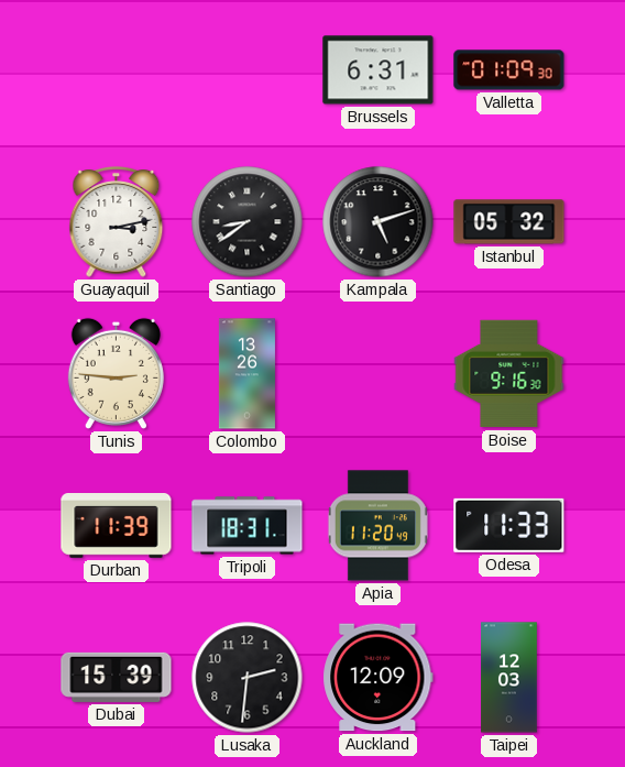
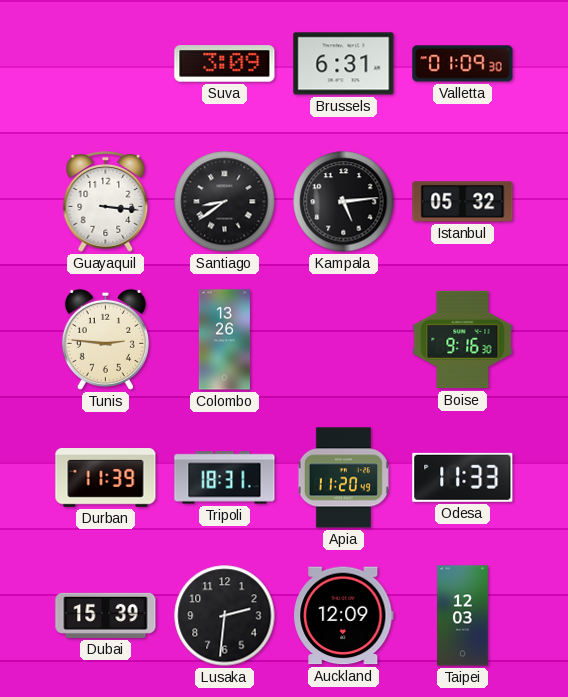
Suva: none -> 3:09 (225, 64)
Guayaquil: 3:13 -> 3:16 (106, 202)
Kampala: 5:12 -> 5:14 (344, 202)
